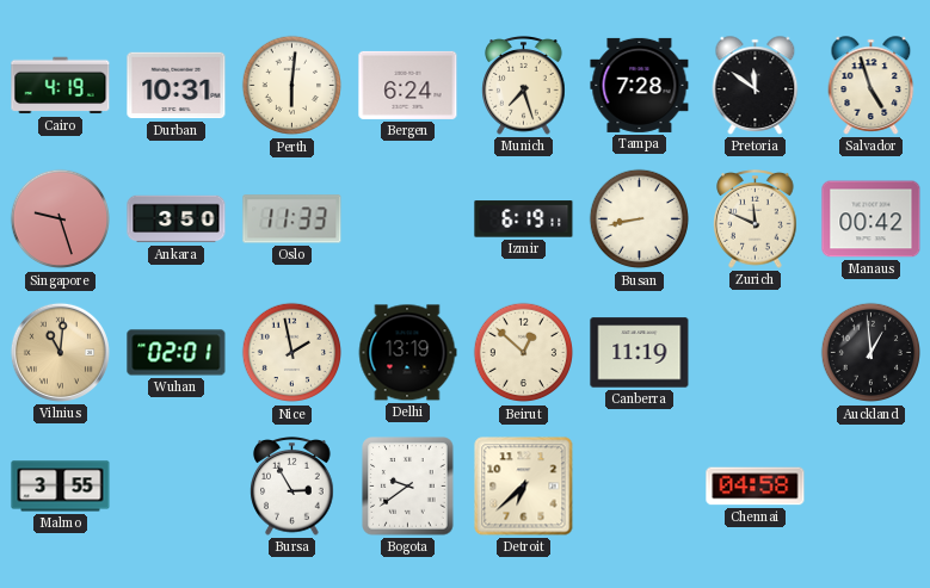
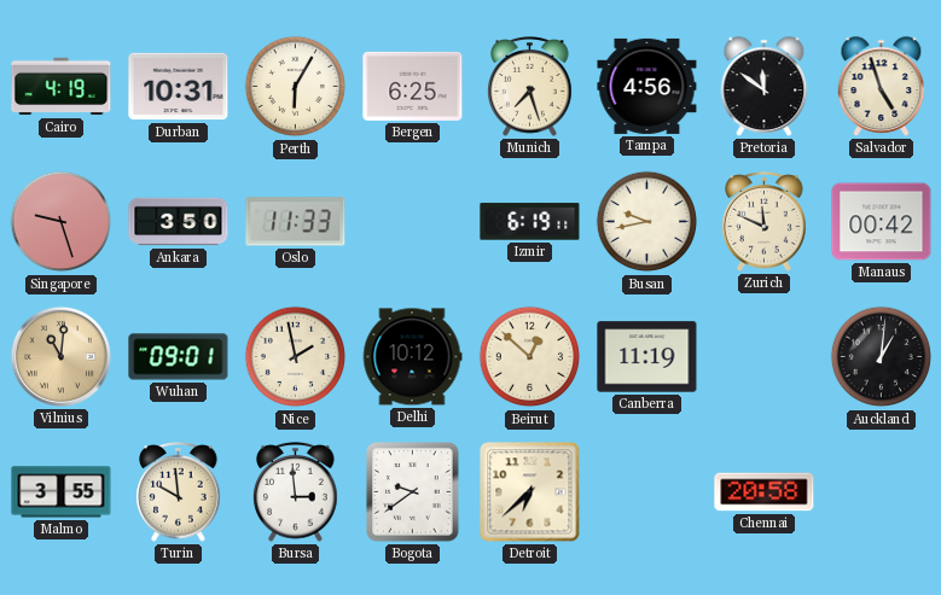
Perth: 6:01 -> 6:05 (296, 87)
Bergen: 6:24 -> 6:25 (413, 86)
Tampa: 7:28 -> 4:56 (647, 86)
Busan: 8:43 -> 9:43 (647, 222)
Wuhan: 02:01 -> 09:01 (179, 357)
Delhi: 13:19 -> 10:12 (412, 357)
Auckland: 12:59 -> 1:01 (882, 357)
Turin: none -> 9:59 (179, 492)
Bursa: 2:55 -> 2:59 (296, 492)
Chennai: 04:58 -> 20:58 (765, 492)
